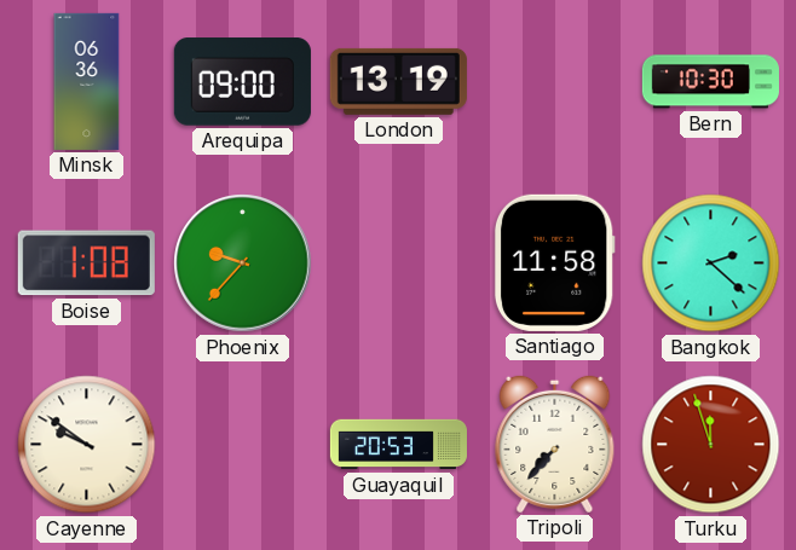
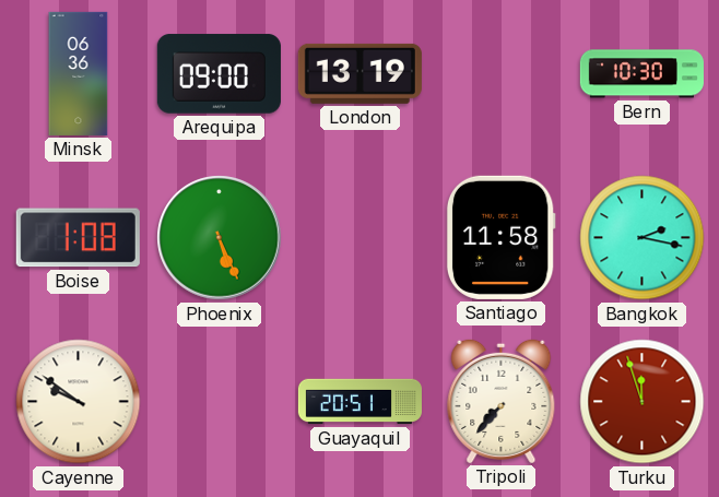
Phoenix: 9:37 -> 5:26 (220, 238)
Bangkok: 2:22 -> 2:17 (643, 238)
Guayaquil: 20:53 -> 20:51 (360, 402)
